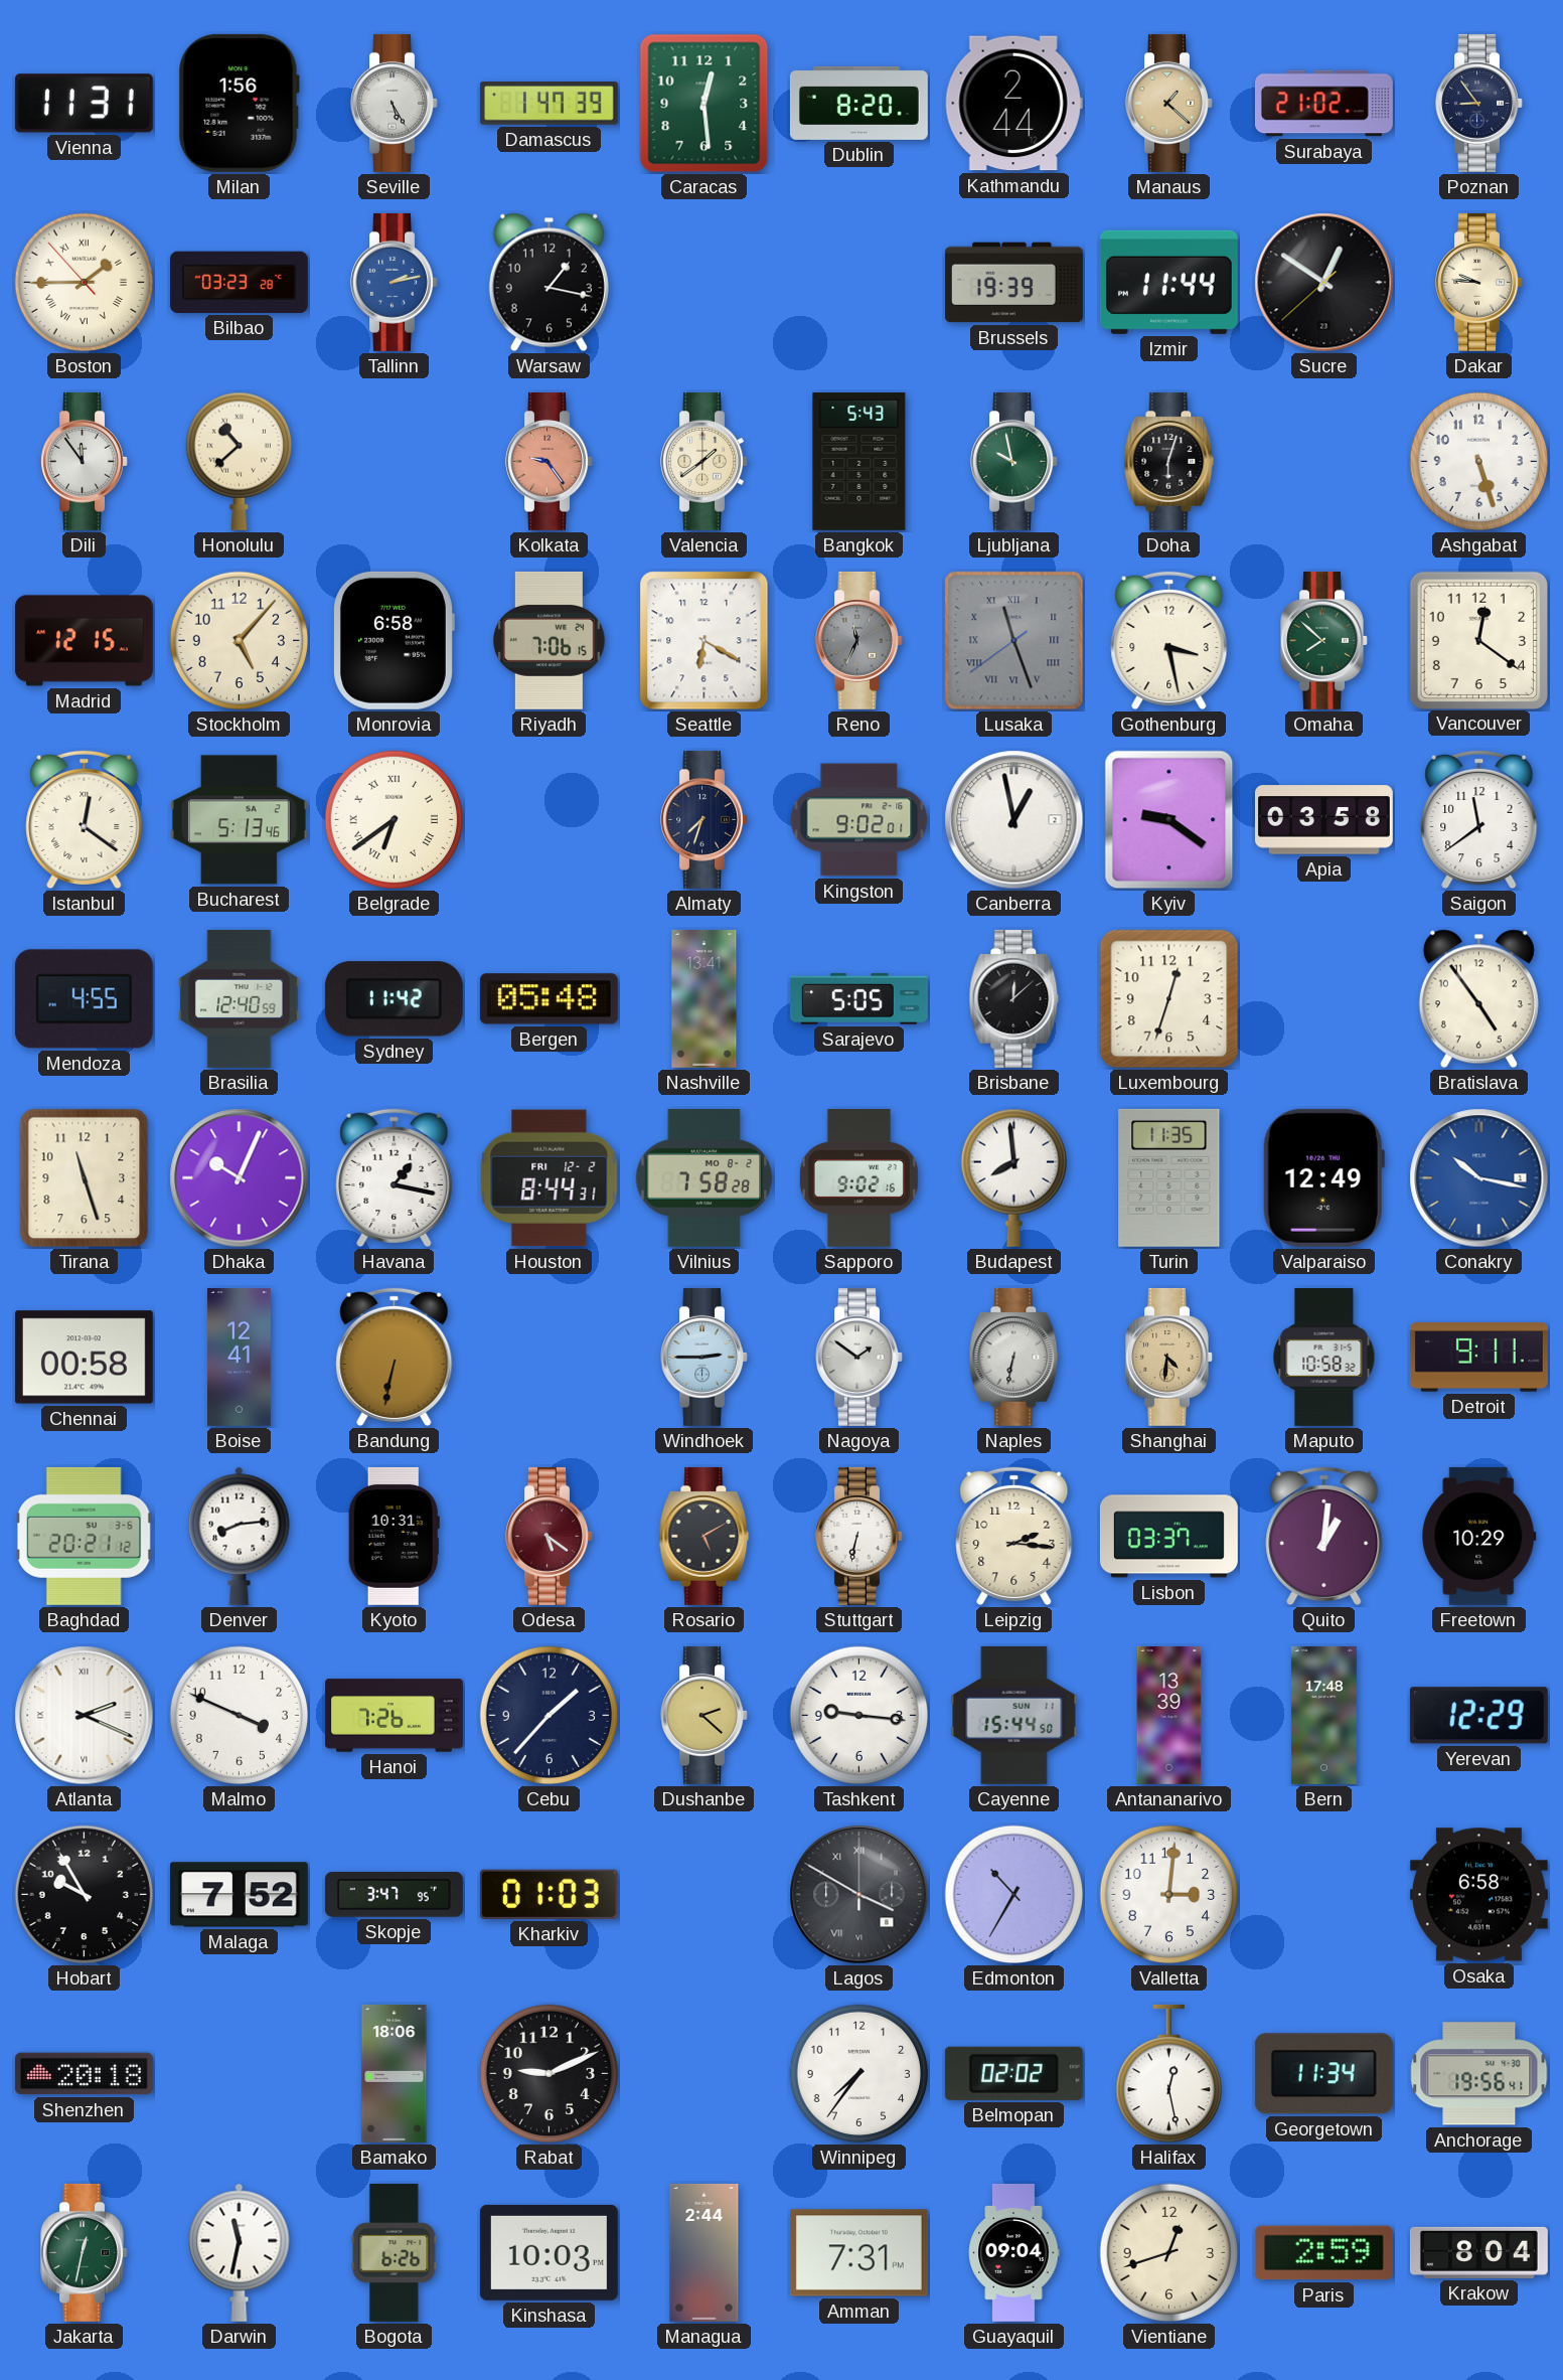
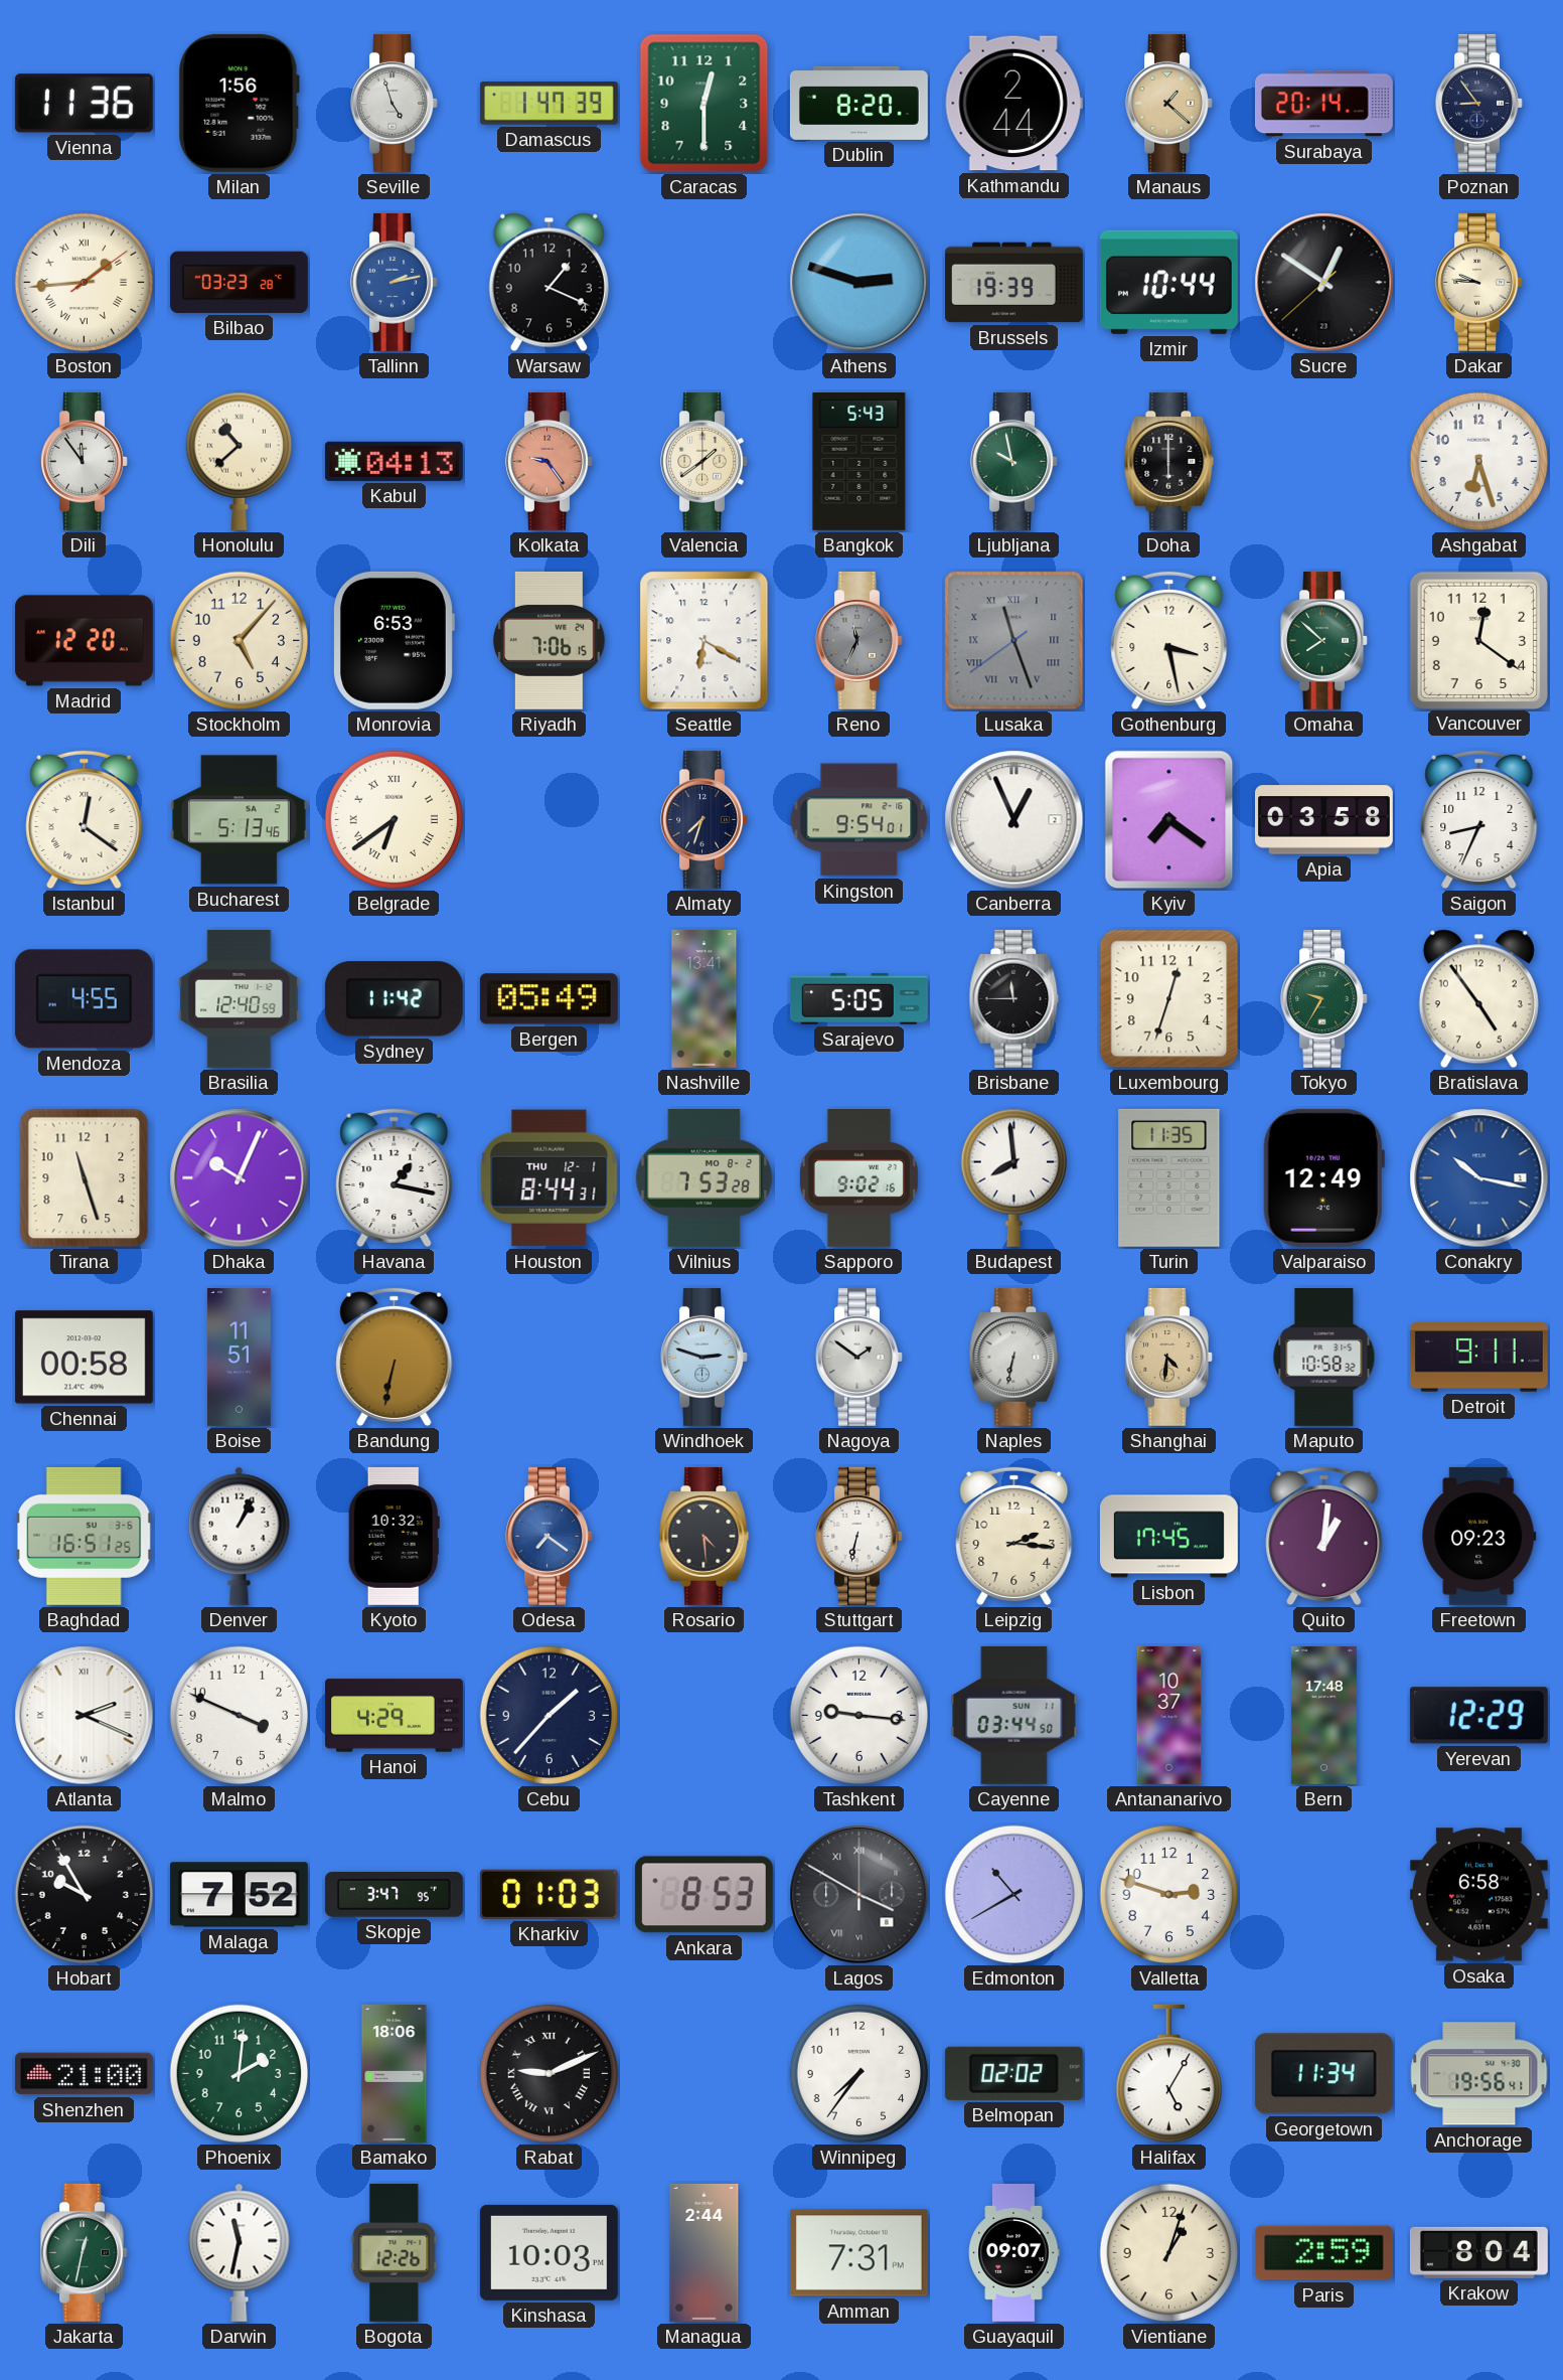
Vienna: 11:31 -> 11:36 (84, 104)
Seville: 5:25 -> 4:57 (395, 103)
Caracas: 12:29 -> 12:30 (705, 104)
Surabaya: 21:02 -> 20:14 (1323, 104)
Boston: 1:44:53 -> 1:44:09 (85, 283)
Warsaw: 1:17 -> 1:19 (549, 283)
Athens: none -> 2:48 (859, 283)
Izmir: 11:44 -> 10:44 (1168, 282)
Kabul: none -> 04:13 (394, 461)
Doha: 6:03 -> 6:00 (1169, 461)
Ashgabat: 5:27 -> 6:27 (1479, 462)
Madrid: 12:15 -> 12:20 (84, 641)
Monrovia: 6:58 -> 6:53 (395, 640)
Kingston: 9:02 -> 9:54 (859, 820)
Canberra: 12:58 -> 12:56 (1014, 820)
Kyiv: 9:21 -> 7:21 (1169, 820)
Saigon: 11:39 -> 8:34 (1479, 820)
Bergen: 05:48 -> 05:49 (549, 999)
Brisbane: 12:08 -> 11:45 (1014, 998)
Tokyo: none -> 9:35 (1324, 998)
Houston date: FRI 12-2 -> THU 12-1 (550, 1178)
Vilnius: 7:58 -> 7:53 (705, 1177)
Boise: 12:41 -> 11:51 (239, 1357)
Windhoek: 2:45 -> 2:48 (705, 1357)
Baghdad: 20:21 -> 16:51 (84, 1536)
Denver: 8:14 -> 1:04 (240, 1536)
Kyoto: 10:31 -> 10:32 (394, 1536)
Odesa: 5:21 -> 7:21 (550, 1536)
Odesa dial: burgundy -> blue (550, 1536)
Rosario: 5:10 -> 4:29 (705, 1536)
Lisbon: 03:37 -> 17:45 (1168, 1537)
Freetown: 10:29 -> 09:23 (1479, 1536)
Hanoi: 7:26 -> 4:29 (395, 1716)
Dushanbe: 2:22 -> none (705, 1715)
Cayenne: 15:44 -> 03:44 (1014, 1715)
Antananarivo: 13:39 -> 10:37 (1169, 1715)
Ankara: none -> 8:53 (704, 1895)
Edmonton: 10:35 -> 10:40 (1014, 1895)
Valletta: 3:01 -> 2:48 (1169, 1895)
Shenzhen: 20:18 -> 21:00 (84, 2074)
Phoenix: none -> 2:01 (240, 2074)
Rabat numerals: Arabic -> Roman (550, 2074)
Halifax: 12:28 -> 5:05 (1168, 2074)
Bogota: 6:26 -> 12:26 (395, 2252)
Guayaquil: 09:04 -> 09:07 (1013, 2253)
Vientiane: 12:42 -> 1:03 (1169, 2253)
